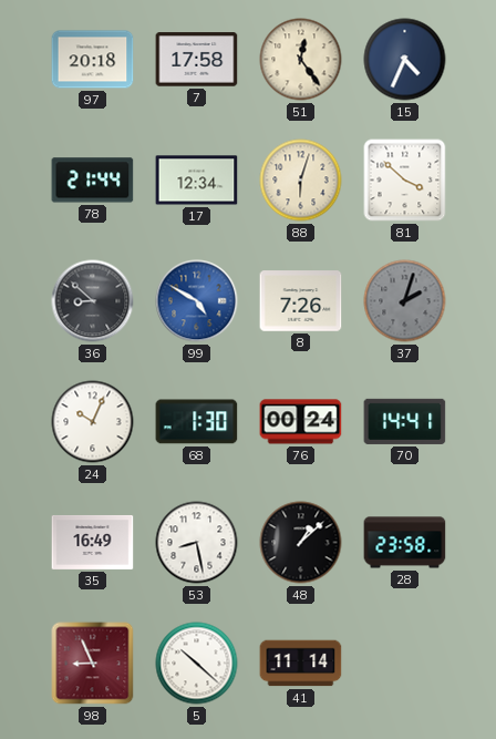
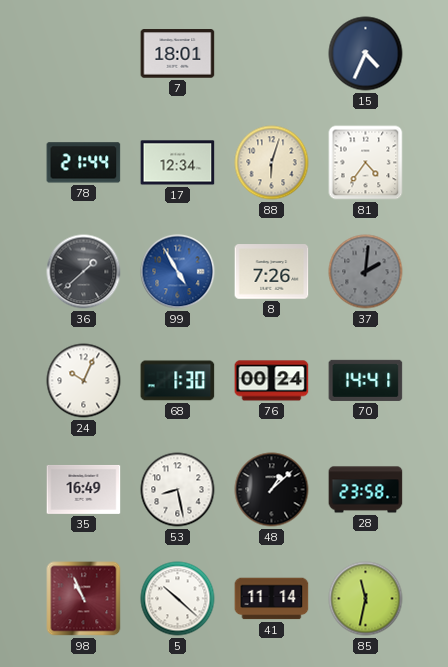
97: 20:18 -> none (93, 60)
7: 17:58 -> 18:01 (178, 54)
51: 12:24 -> none (301, 60)
81: 3:52 -> 4:36 (366, 163)
36: 8:52 -> 1:38 (84, 272)
99: 4:50 -> 4:55 (178, 272)
37: 2:03 -> 2:01 (366, 272)
98: 8:56 -> 10:56 (84, 599)
85: none -> 11:32 (366, 599)
